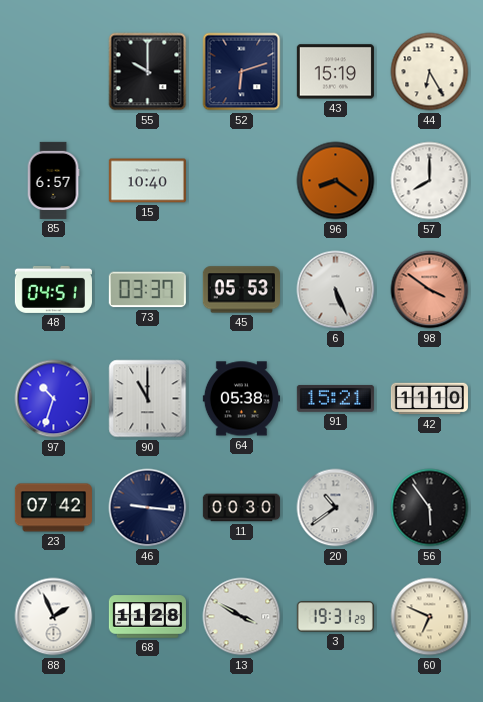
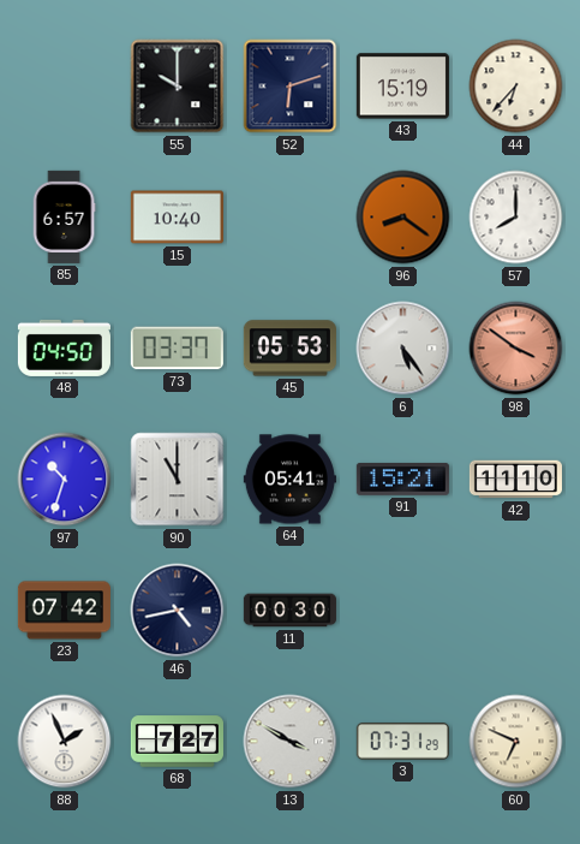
44: 6:25 -> 6:37 (516, 87)
48: 04:51 -> 04:50 (64, 347)
6: 5:26 -> 5:24 (403, 349)
64: 05:38 -> 05:41 (289, 480)
46: 9:16 -> 4:43 (178, 611)
20: 10:39 -> none (336, 508)
56: 5:54 -> none (430, 508)
68: 11:28 -> 7:27 (177, 742)
3: 19:31 -> 07:31 (402, 742)
